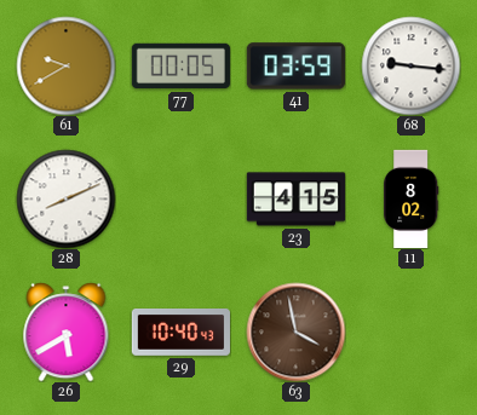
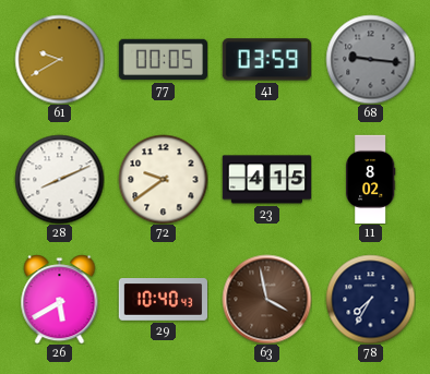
68 dial: white -> grey (370, 59)
72: none -> 9:39 (163, 179)
78: none -> 7:35 (370, 299)
